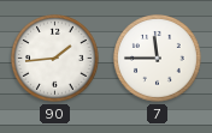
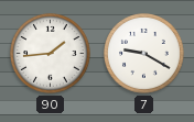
7: 11:45 -> 9:20 (144, 54)
